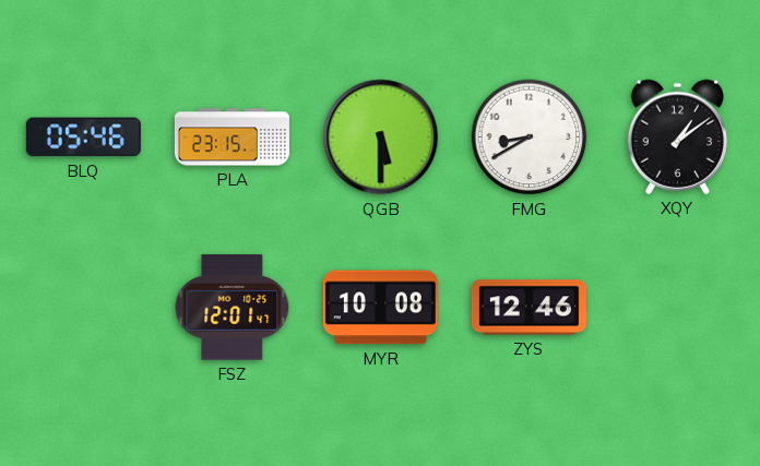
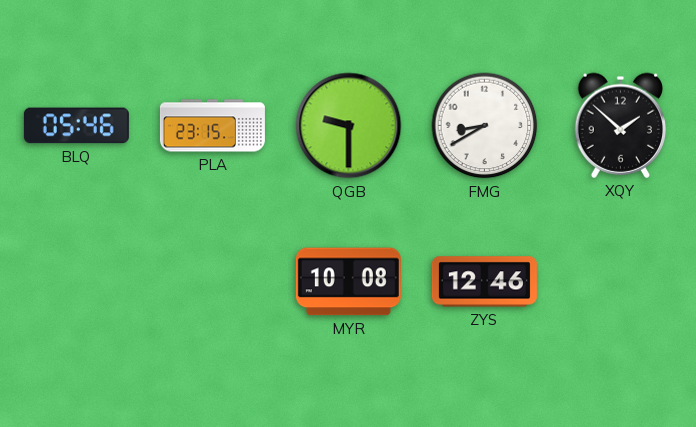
QGB: 5:30 -> 9:30 (349, 126)
XQY: 1:09 -> 1:52 (621, 125)
FSZ: 12:01 -> none (233, 308)
